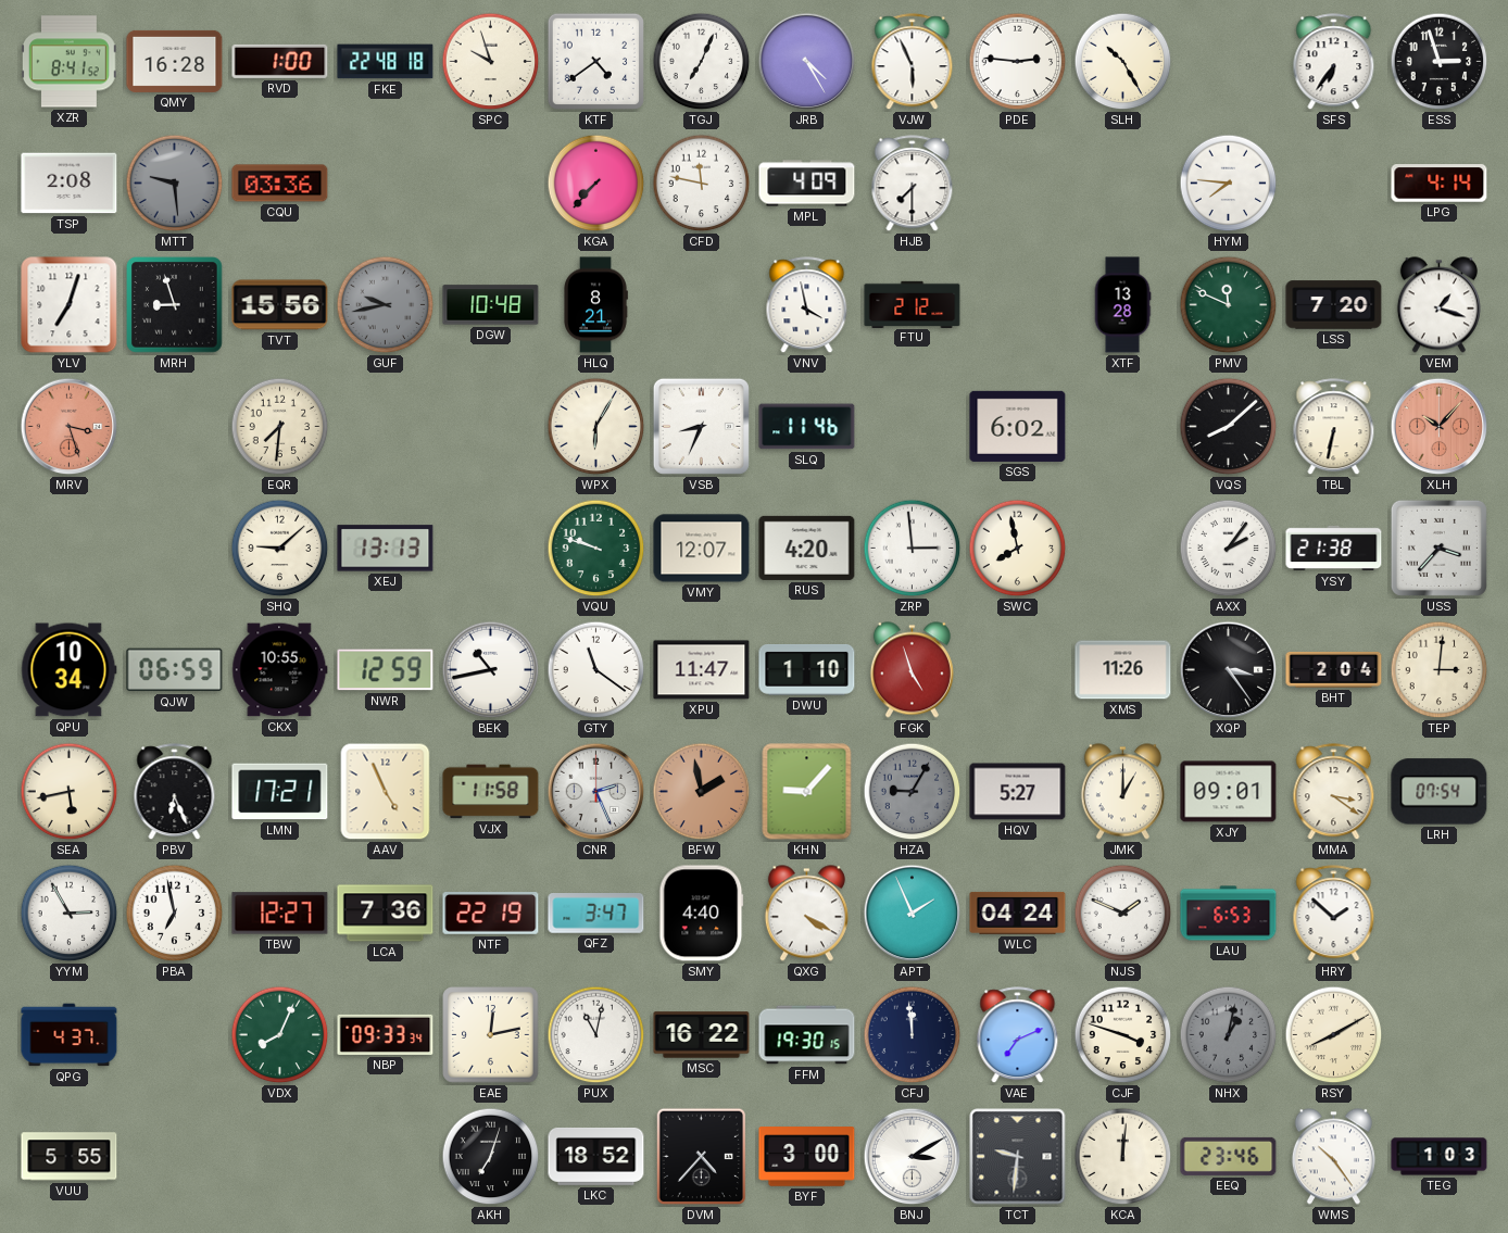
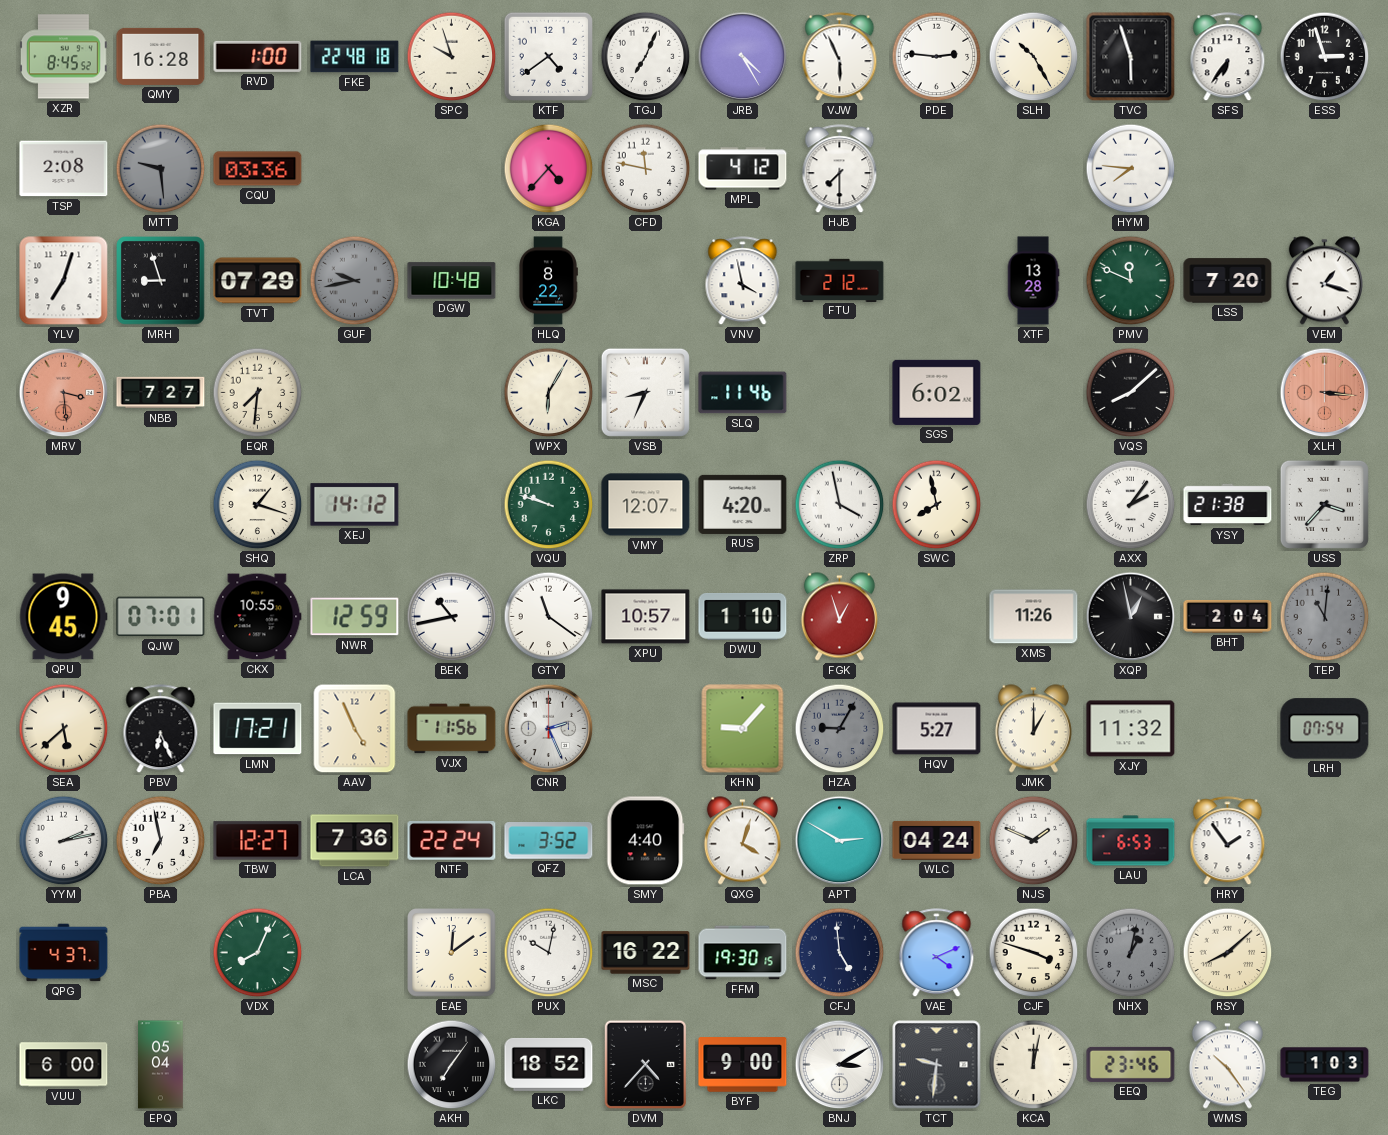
XZR: 8:41 -> 8:45 (64, 57)
TVC: none -> 5:57 (1131, 57)
KGA: 7:37 -> 4:37 (549, 169)
MPL: 4:09 -> 4:12 (743, 169)
LPG: 4:14 -> none (1440, 184)
TVT: 15:56 -> 07:29 (258, 281)
HLQ: 8:21 -> 8:22 (548, 281)
MRV: 3:27 -> 3:29 (64, 393)
NBB: none -> 7:27 (161, 393)
TBL: 6:32 -> none (1334, 427)
XLH: 10:07 -> 3:16 (1325, 393)
SHQ: 9:08 -> 1:18 (258, 505)
XEJ: 13:13 -> 14:12 (355, 505)
ZRP: 2:59 -> 3:58 (840, 505)
QPU: 10:34 -> 9:45 (63, 617)
QJW: 06:59 -> 07:01 (161, 617)
XPU: 11:47 -> 10:57 (646, 617)
FGK: 4:57 -> 12:57 (839, 617)
XQP: 3:24 -> 12:58 (1131, 617)
TEP: 3:01 -> 11:01 (1325, 617)
TEP dial: cream -> grey (1325, 617)
SEA: 5:43 -> 5:38 (64, 729)
VJX: 11:58 -> 11:56 (452, 729)
BFW: 1:58 -> none (702, 792)
XJY: 09:01 -> 11:32 (1131, 729)
MMA: 3:21 -> none (1334, 792)
YYM: 2:55 -> 2:13 (64, 841)
NTF: 22:19 -> 22:24 (452, 841)
QFZ: 3:47 -> 3:52 (549, 841)
QXG: 4:20 -> 4:03 (742, 841)
APT: 1:56 -> 2:50 (840, 841)
HRY: 1:52 -> 1:54 (1228, 841)
NBP: 09:33 -> none (386, 1034)
EAE: 12:13 -> 12:09 (452, 953)
PUX: 11:02 -> 10:02 (549, 953)
CFJ: 11:59 -> 4:59 (840, 953)
VAE: 7:11 -> 4:11 (937, 953)
RSY: 8:10 -> 8:08 (1228, 953)
VUU: 5:55 -> 6:00 (64, 1065)
EPQ: none -> 05:04 (161, 1065)
AKH: 7:03 -> 7:06 (452, 1065)
BYF: 3:00 -> 9:00 (743, 1065)
KCA: 12:01 -> 12:02 (1034, 1065)
